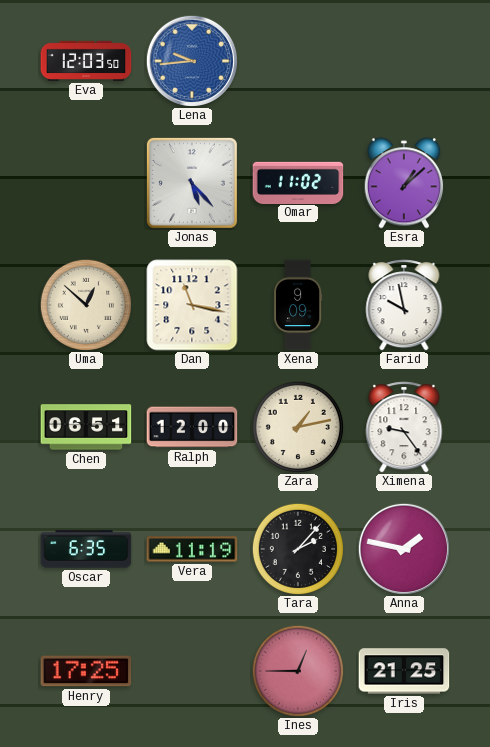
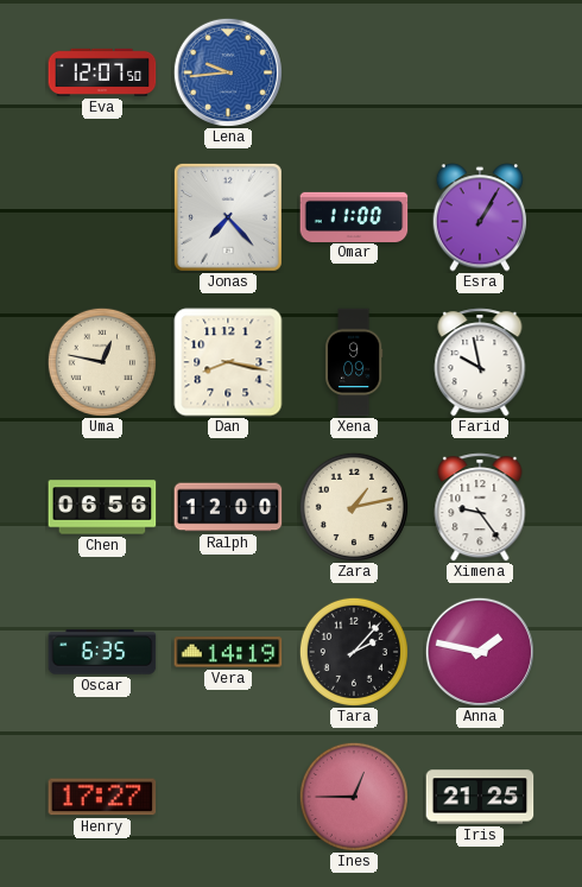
Eva: 12:03 -> 12:07 (102, 72)
Jonas: 5:23 -> 7:23 (228, 217)
Omar: 11:02 -> 11:00 (354, 216)
Esra: 1:08 -> 1:05 (480, 217)
Uma: 12:52 -> 12:47 (102, 362)
Dan: 11:17 -> 8:17 (228, 362)
Chen: 06:51 -> 06:56 (102, 507)
Vera: 11:19 -> 14:19 (228, 652)
Henry: 17:25 -> 17:27 (102, 797)
